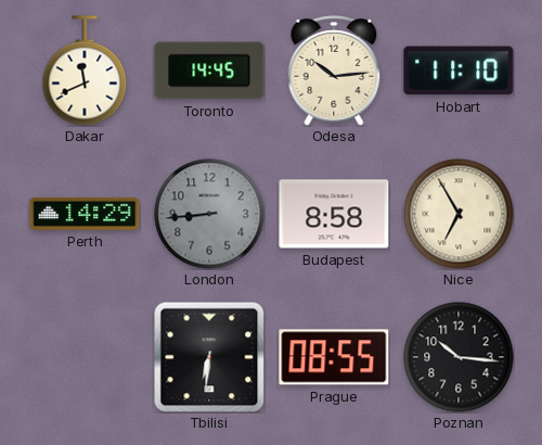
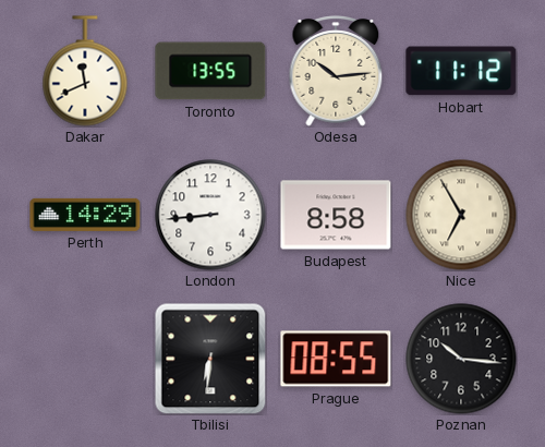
Toronto: 14:45 -> 13:55 (210, 71)
Hobart: 11:10 -> 11:12 (461, 71)
London dial: grey -> white (210, 215)
